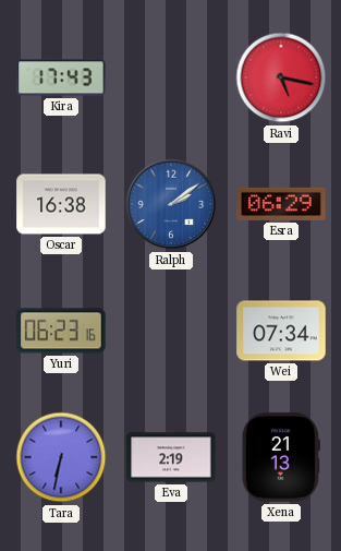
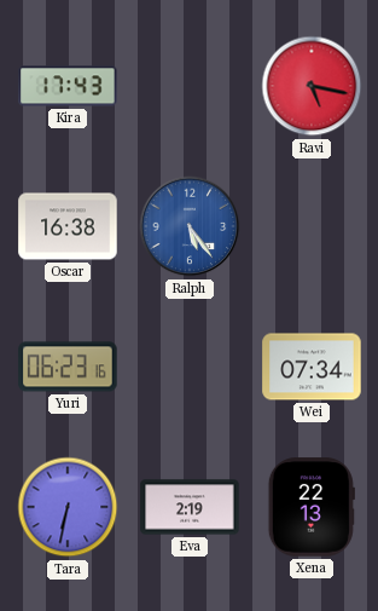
Ralph: 2:09 -> 5:24 (190, 226)
Esra: 06:29 -> none (281, 204)
Xena: 21:13 -> 22:13 (312, 507)
